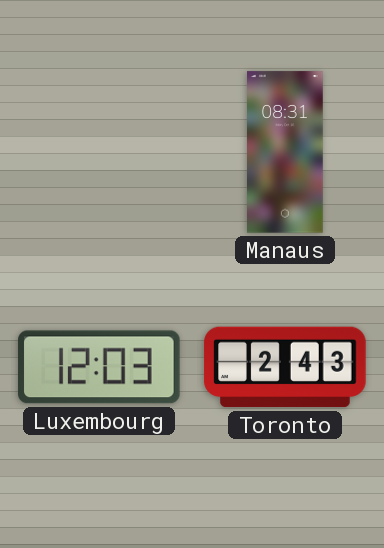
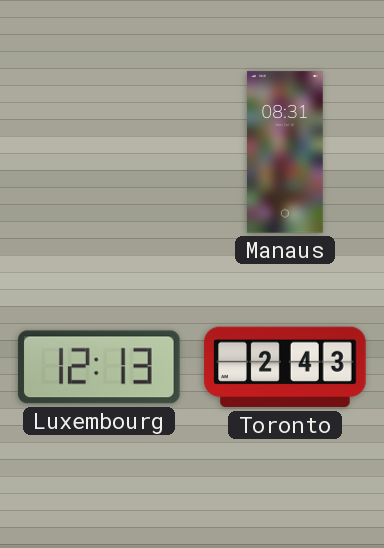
Luxembourg: 12:03 -> 12:13 (99, 367)
